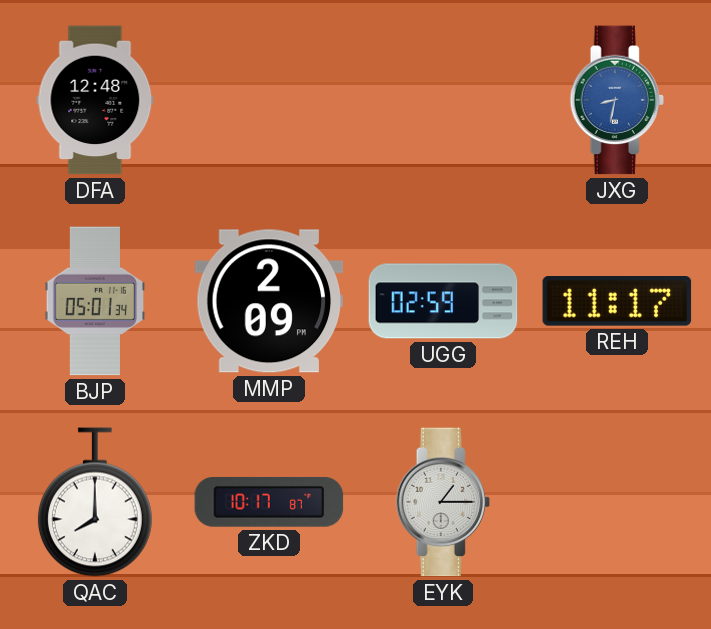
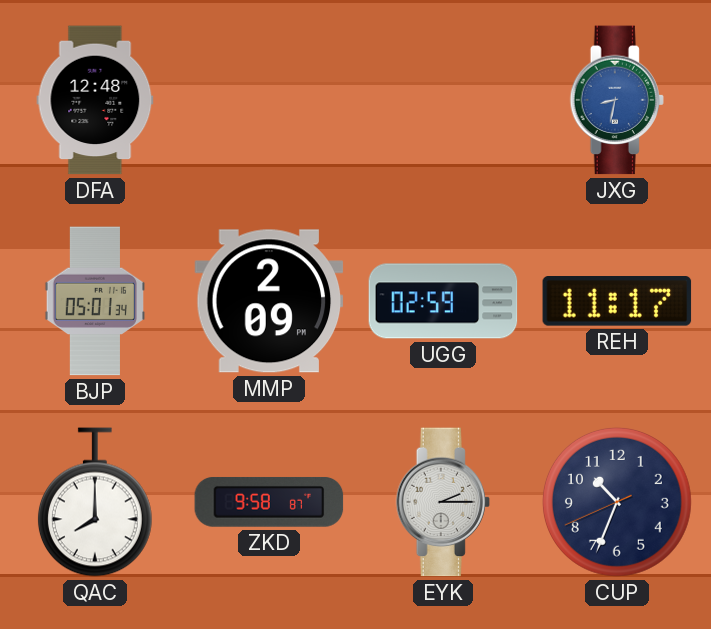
ZKD: 10:17 -> 9:58 (269, 502)
EYK: 1:15 -> 2:15 (442, 502)
CUP: none -> 10:33 (617, 502)
